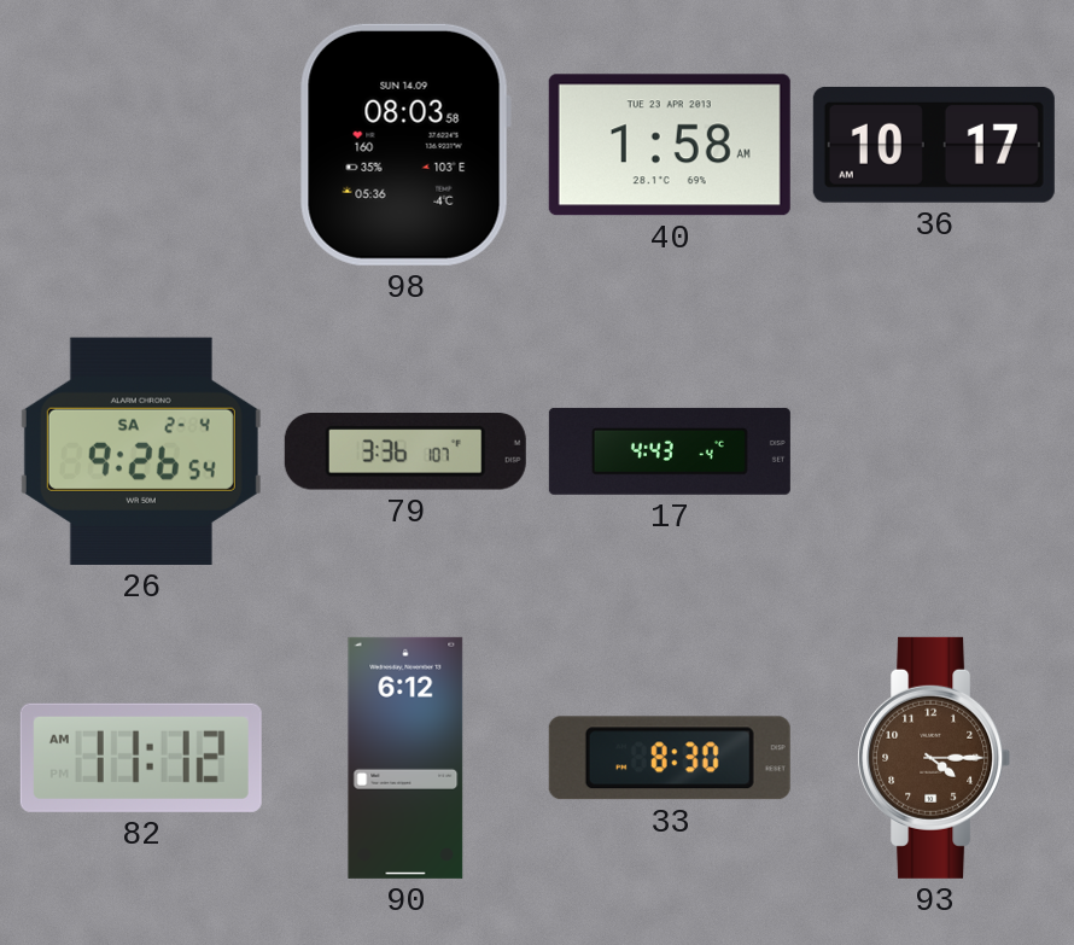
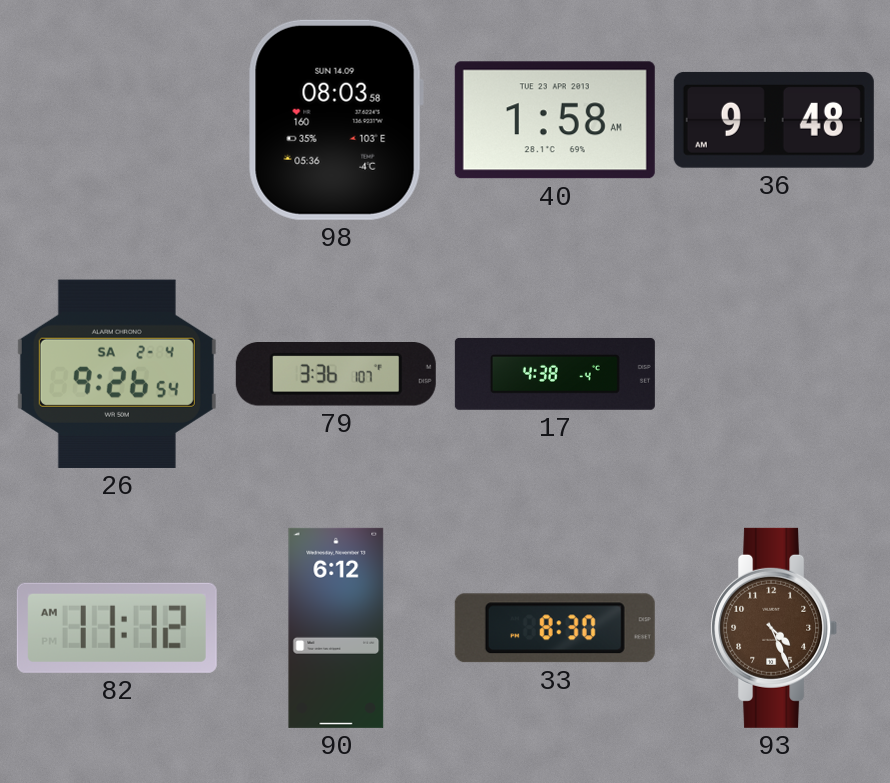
36: 10:17 -> 9:48 (774, 120)
17: 4:43 -> 4:38 (555, 374)
93: 4:15 -> 4:26 (774, 628)
